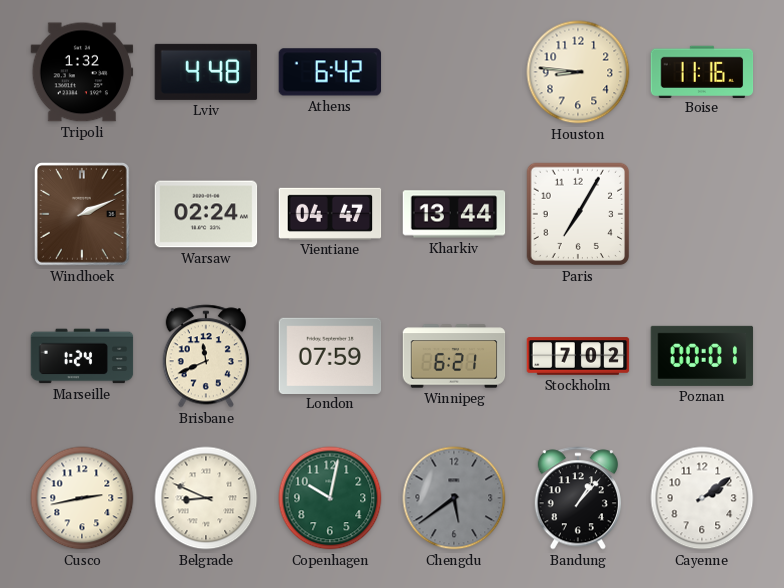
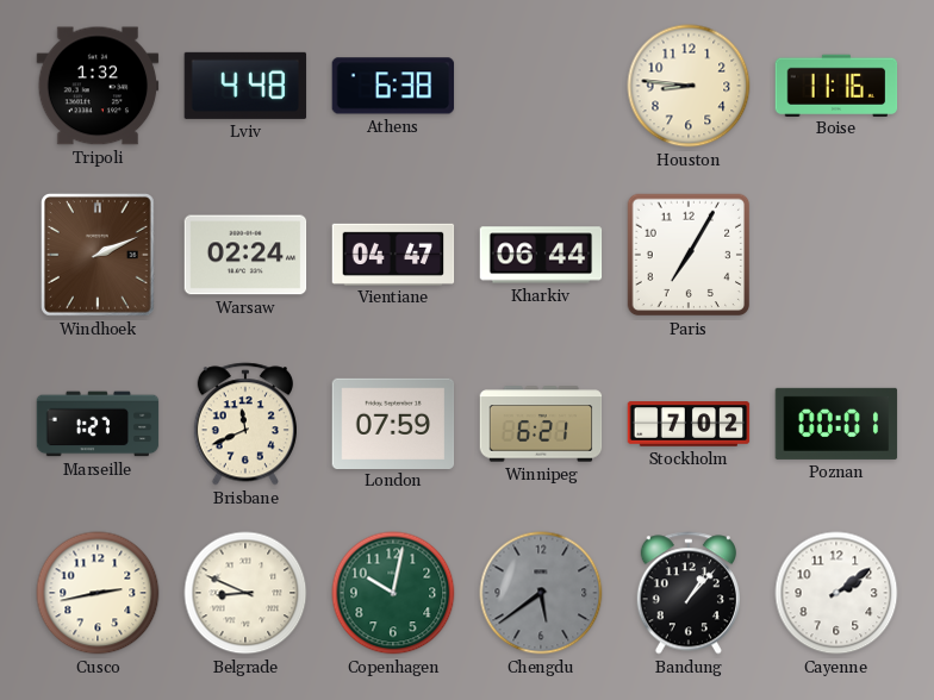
Athens: 6:42 -> 6:38 (393, 86)
Kharkiv: 13:44 -> 06:44 (541, 255)
Marseille: 1:24 -> 1:27 (98, 424)
